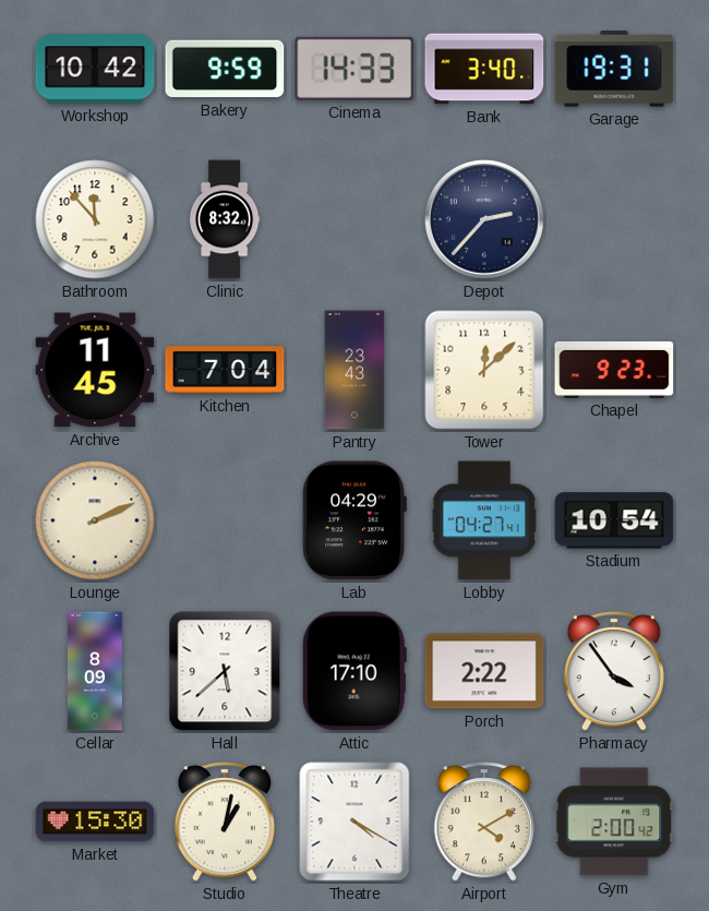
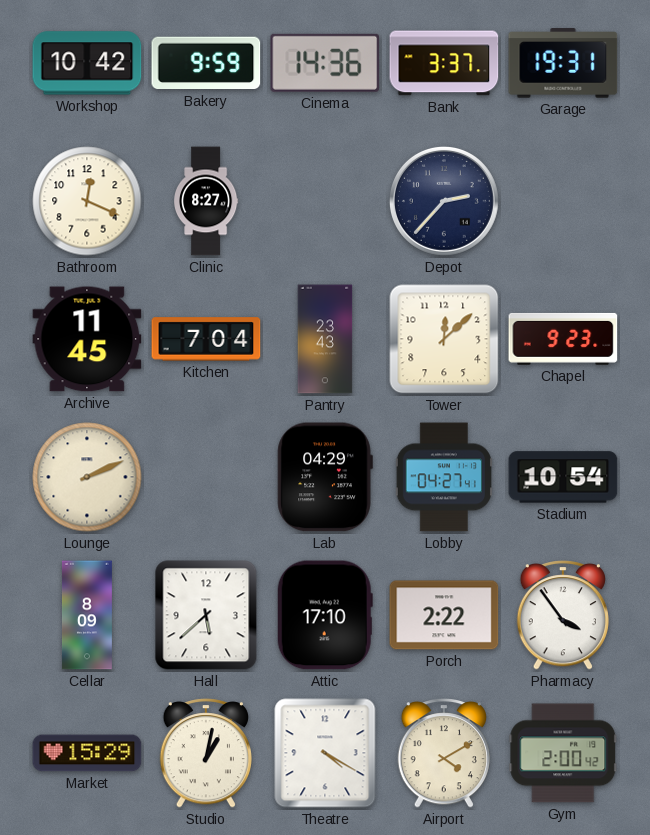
Cinema: 14:33 -> 14:36 (325, 63)
Bank: 3:40 -> 3:37 (444, 63)
Bathroom: 11:53 -> 12:19 (87, 201)
Clinic: 8:32 -> 8:27 (207, 201)
Market: 15:30 -> 15:29 (87, 753)
